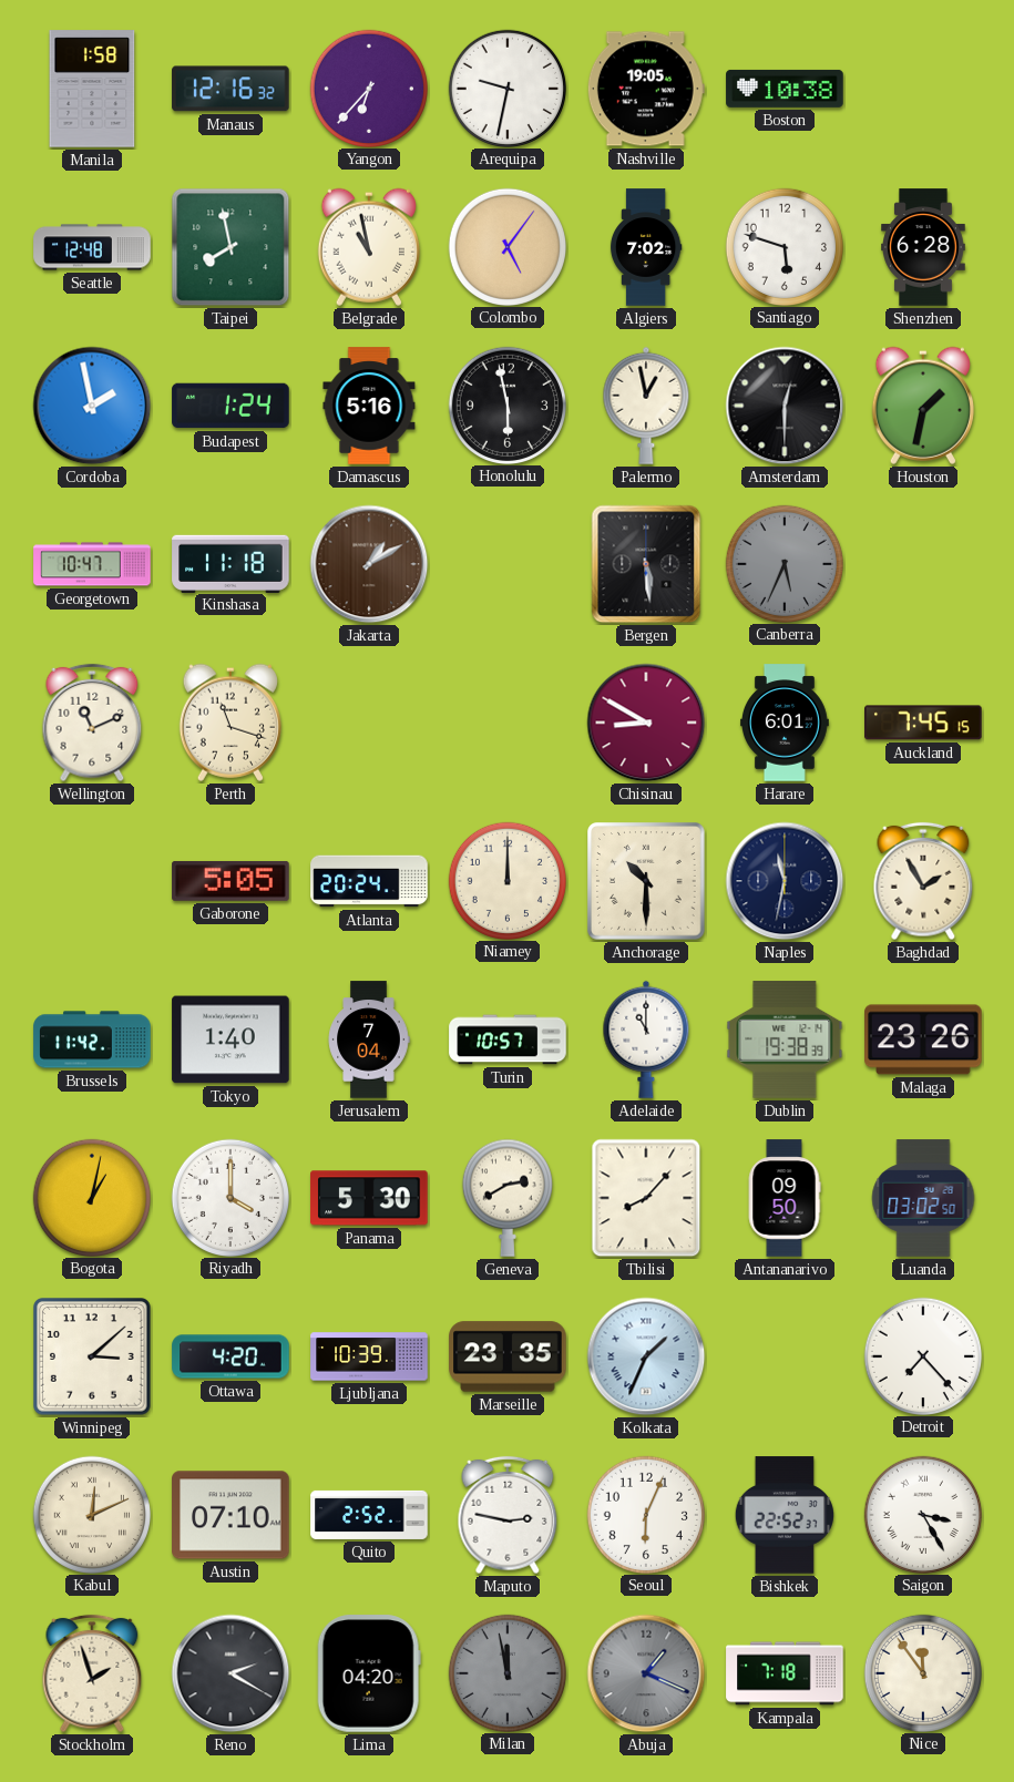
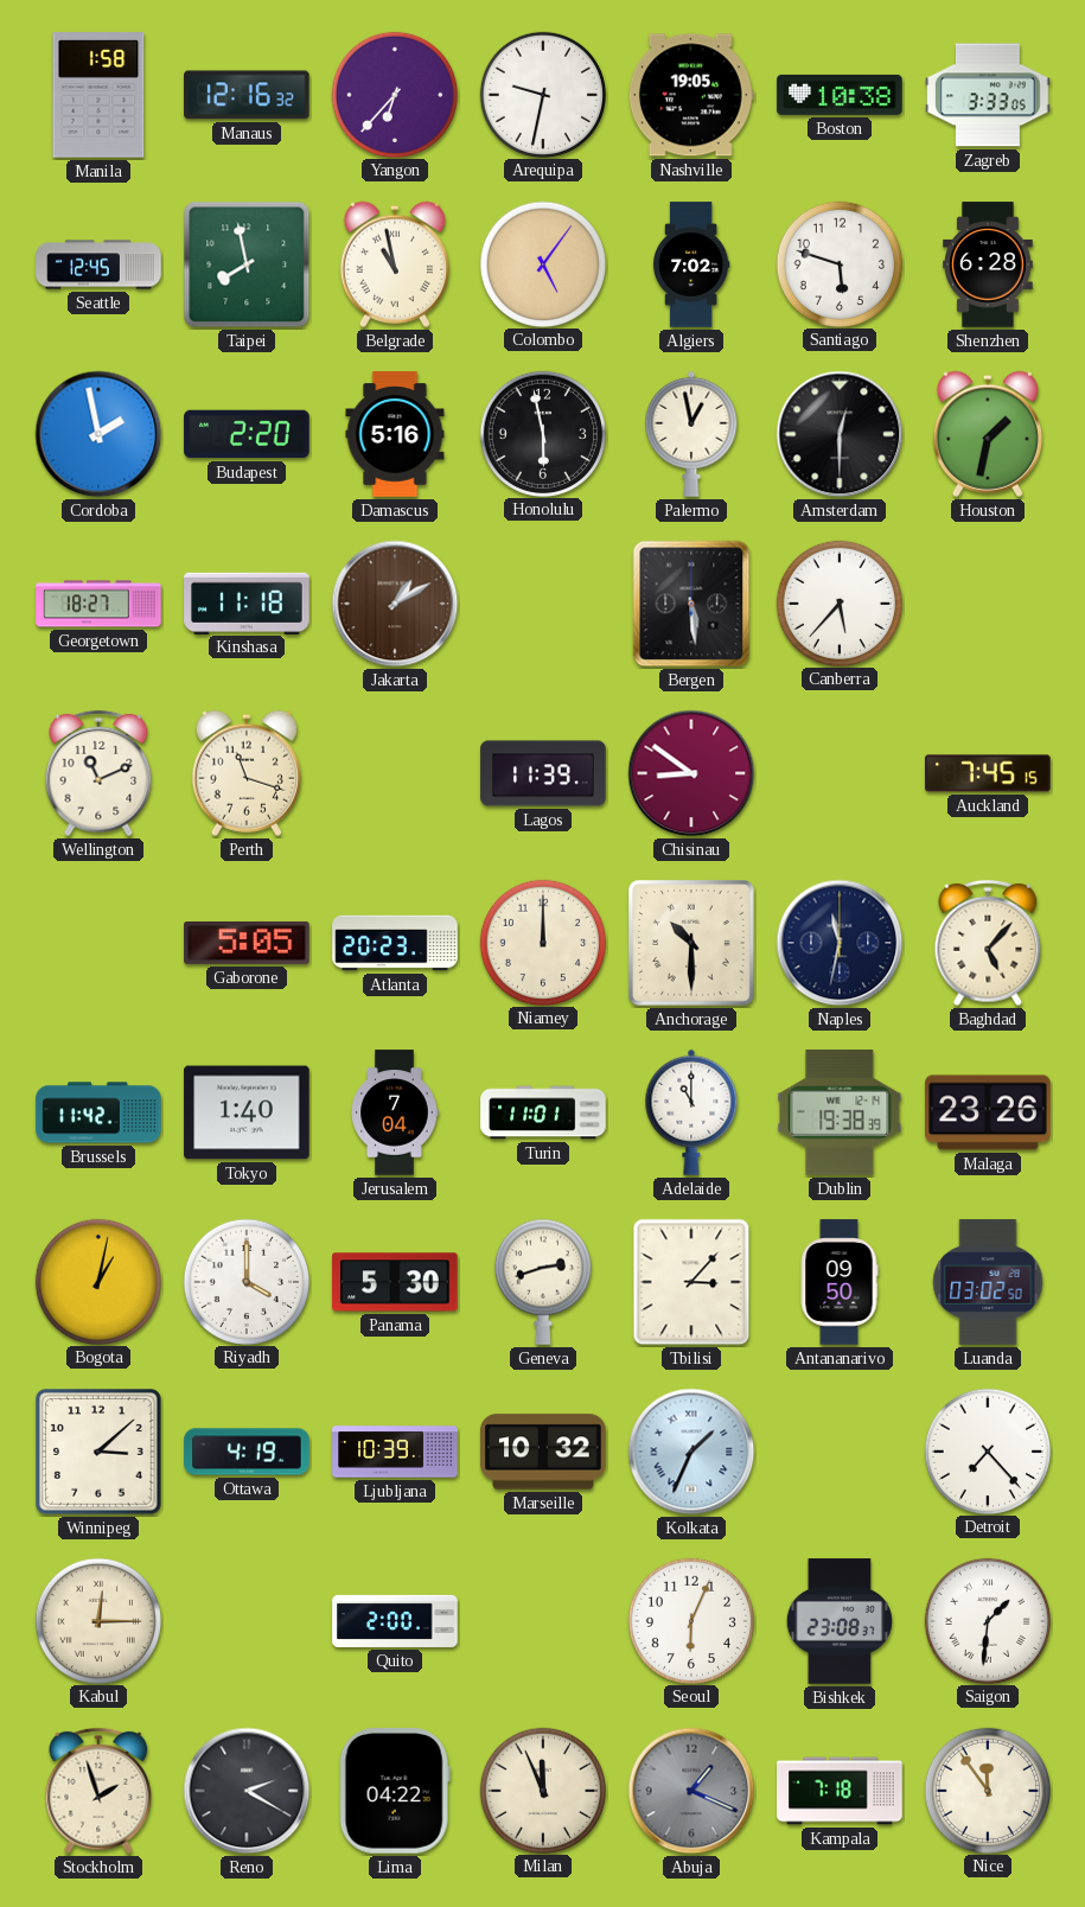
Zagreb: none -> 3:33 (988, 95)
Seattle: 12:48 -> 12:45 (98, 264)
Budapest: 1:24 -> 2:20 (247, 434)
Georgetown: 10:47 -> 18:27 (98, 604)
Canberra: 5:34 -> 5:37 (838, 602)
Canberra dial: grey -> white (838, 602)
Lagos: none -> 11:39 (543, 773)
Chisinau: 8:50 -> 8:51 (691, 773)
Harare: 6:01 -> none (785, 723)
Atlanta: 20:24 -> 20:23 (395, 943)
Baghdad: 1:55 -> 5:07 (988, 943)
Turin: 10:57 -> 11:01 (543, 1112)
Geneva: 2:40 -> 2:42 (543, 1282)
Tbilisi: 8:07 -> 3:07 (691, 1282)
Ottawa: 4:20 -> 4:19 (247, 1452)
Marseille: 23:35 -> 10:32 (543, 1452)
Kabul: 12:11 -> 12:15 (97, 1620)
Austin: 07:10 -> none (231, 1515)
Quito: 2:52 -> 2:00 (395, 1621)
Maputo: 2:47 -> none (508, 1515)
Bishkek: 22:52 -> 23:08 (840, 1621)
Saigon: 3:25 -> 1:31 (987, 1620)
Lima: 04:20 -> 04:22 (395, 1791)
Milan: 11:58 -> 11:56 (542, 1790)
Milan dial: grey -> cream (542, 1790)
